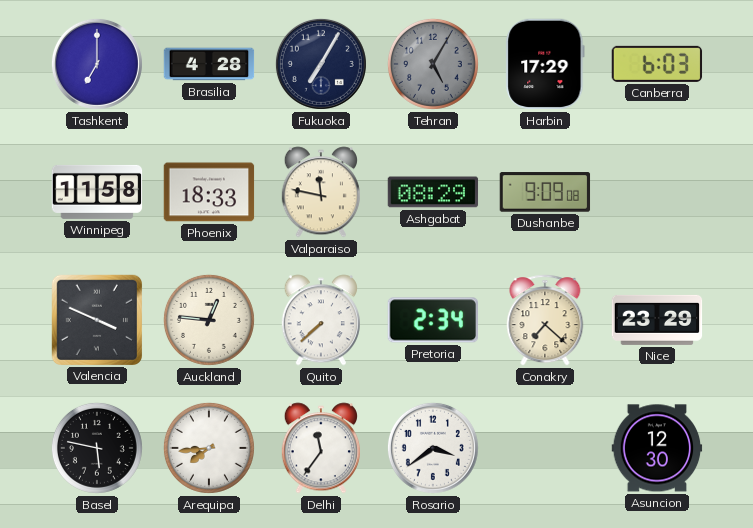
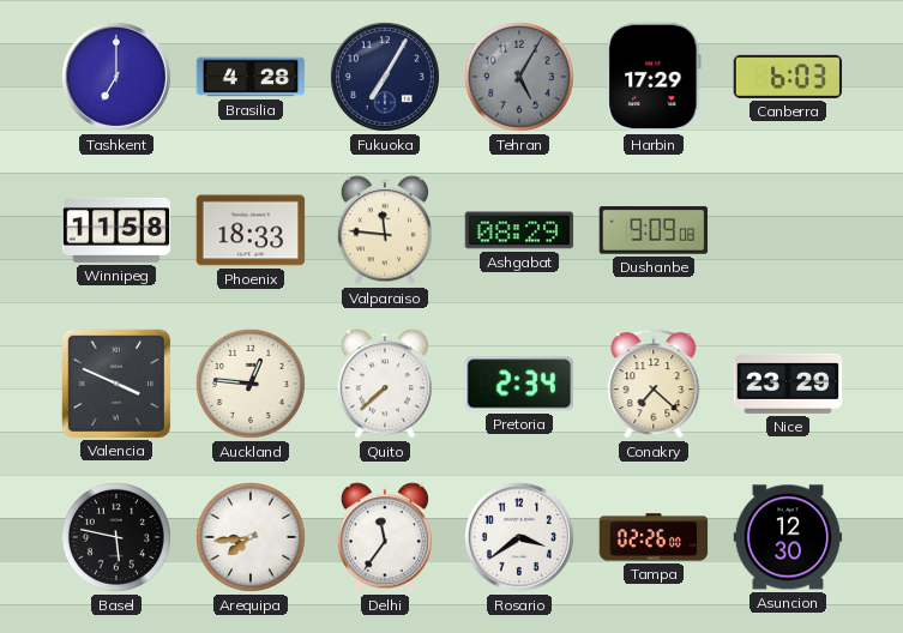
Valparaiso: 11:47 -> 11:46 (385, 230)
Tampa: none -> 02:26 (654, 537)
